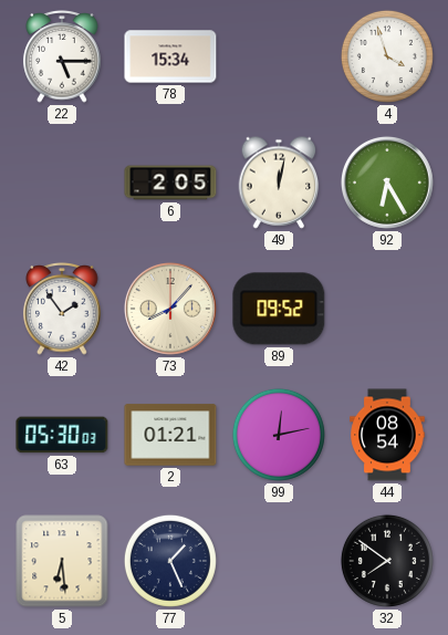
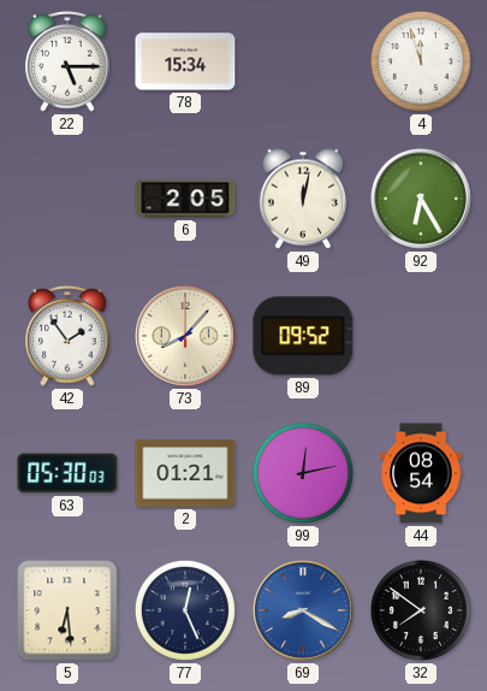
4: 3:57 -> 11:57 (421, 61)
77: 1:26 -> 12:26 (185, 610)
69: none -> 8:20 (303, 610)
